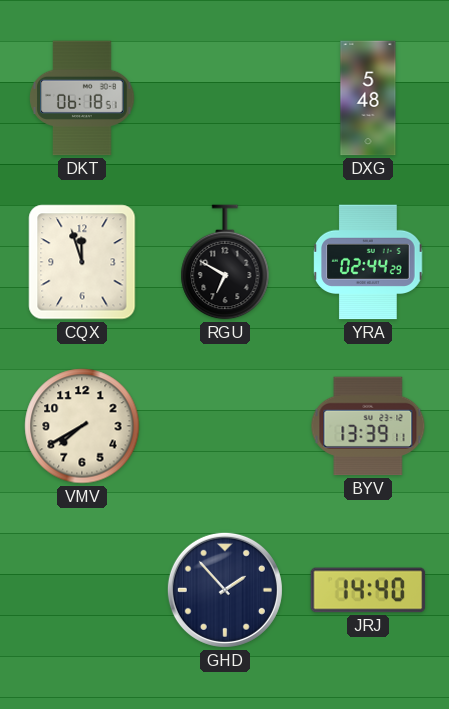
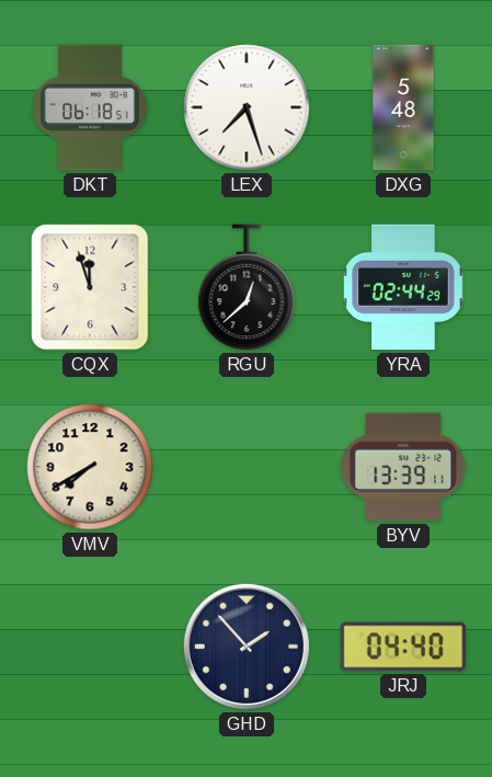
LEX: none -> 7:27 (247, 107)
RGU: 6:50 -> 12:38 (247, 287)
JRJ: 14:40 -> 04:40 (403, 647)
